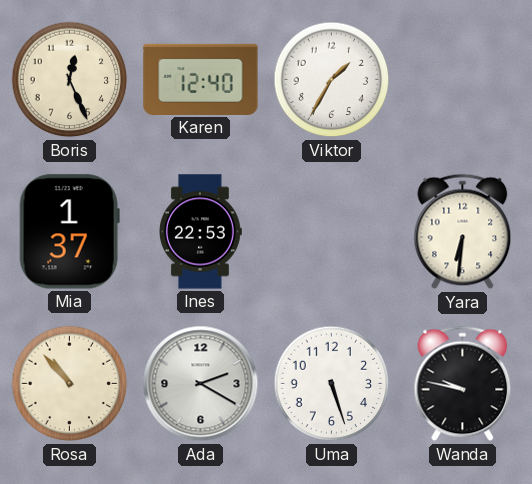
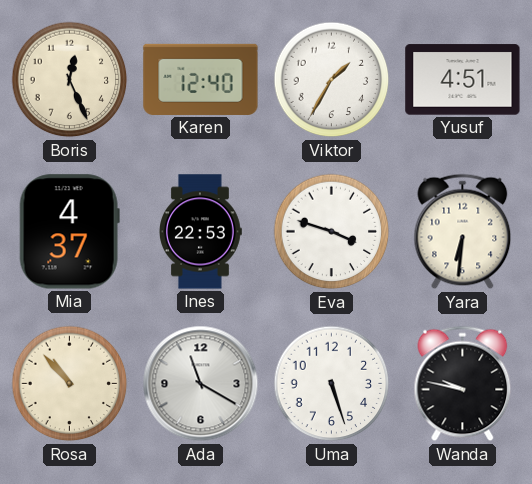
Yusuf: none -> 4:51 (463, 80)
Mia: 1:37 -> 4:37 (69, 232)
Eva: none -> 3:48 (332, 232)
Ada: 2:20 -> 11:20 (201, 384)
